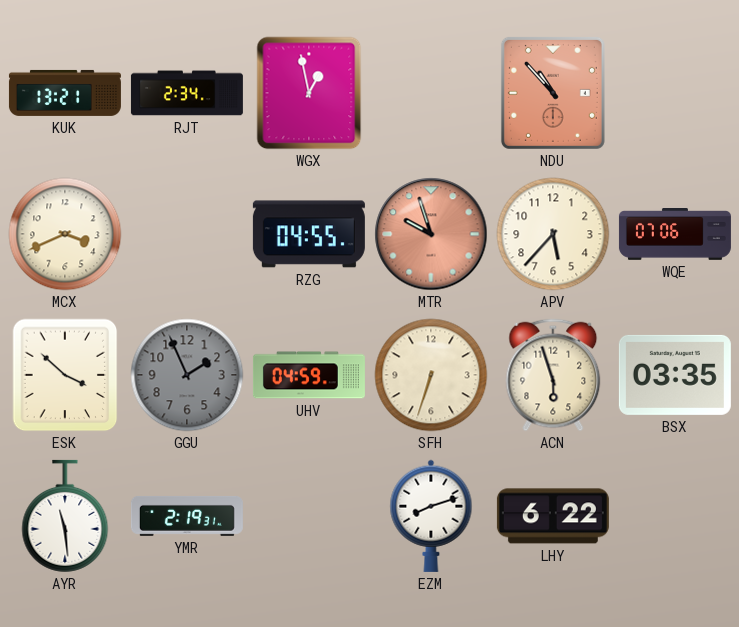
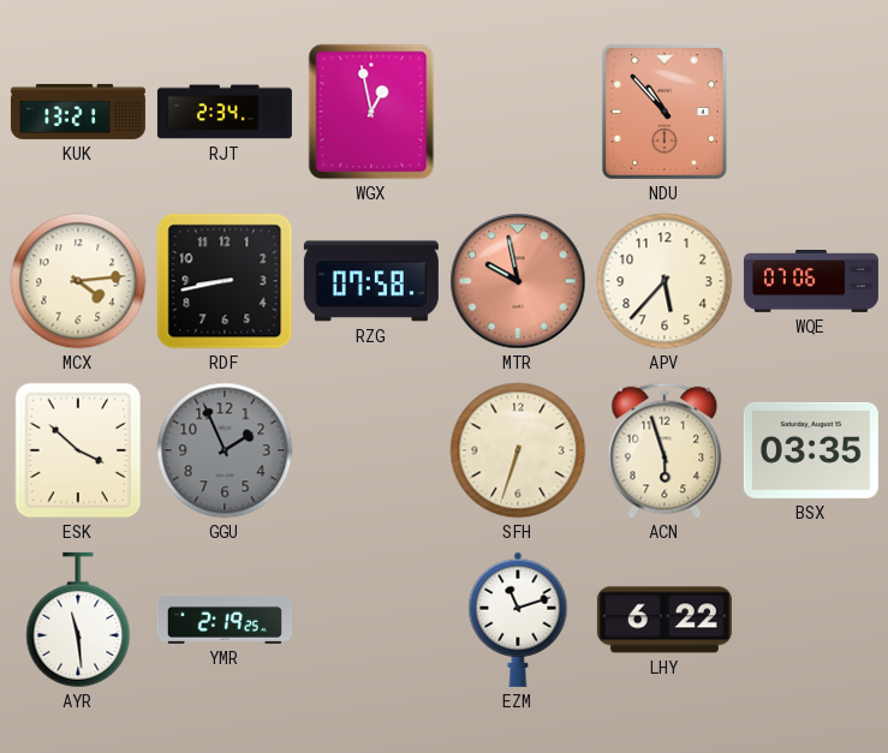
MCX: 3:41 -> 4:14 (78, 281)
RDF: none -> 8:43 (225, 281)
RZG: 04:55 -> 07:58 (371, 281)
MTR: 9:57 -> 9:58 (518, 281)
UHV: 04:59 -> none (309, 375)
YMR: 2:19:31 -> 2:19:25 (225, 620)
EZM: 8:12 -> 11:12 (518, 620)
